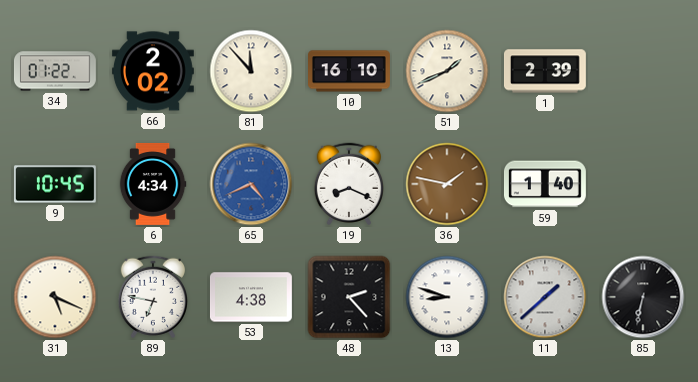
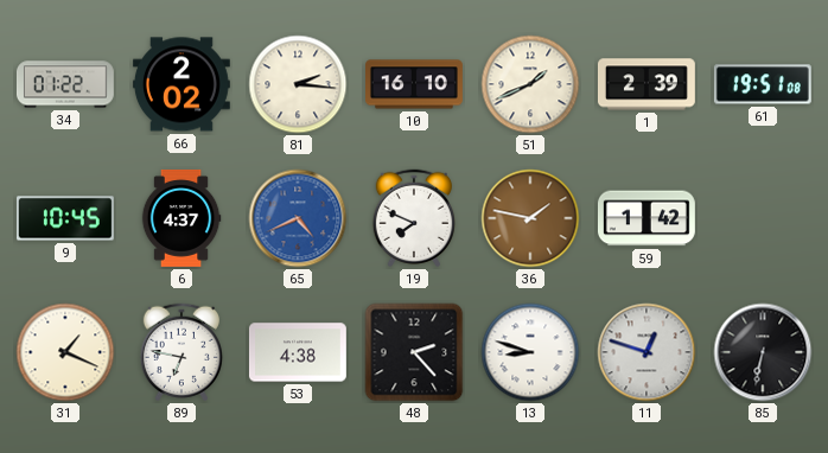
81: 11:53 -> 2:16 (298, 84)
61: none -> 19:51 (763, 84)
6: 4:34 -> 4:37 (181, 218)
19: 8:19 -> 7:49 (413, 218)
59: 1:40 -> 1:42 (647, 218)
31: 5:19 -> 1:19 (65, 352)
11: 1:38 -> 12:48 (647, 352)
